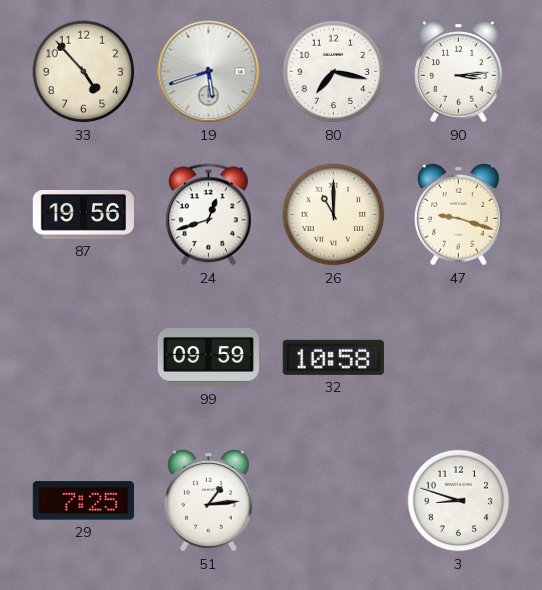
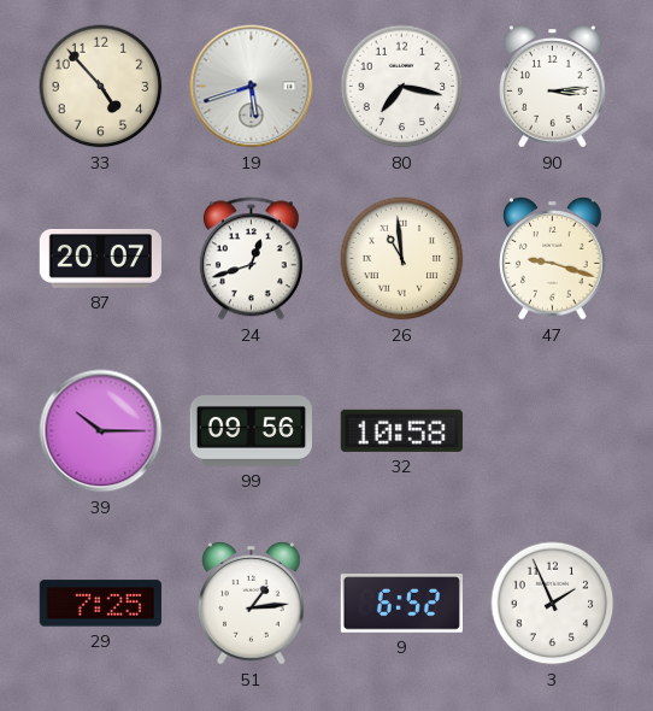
87: 19:56 -> 20:07 (100, 259)
26: 11:00 -> 10:59 (402, 259)
39: none -> 10:15 (101, 431)
99: 09:59 -> 09:56 (251, 430)
9: none -> 6:52 (401, 604)
3: 8:48 -> 1:56 (553, 604)
